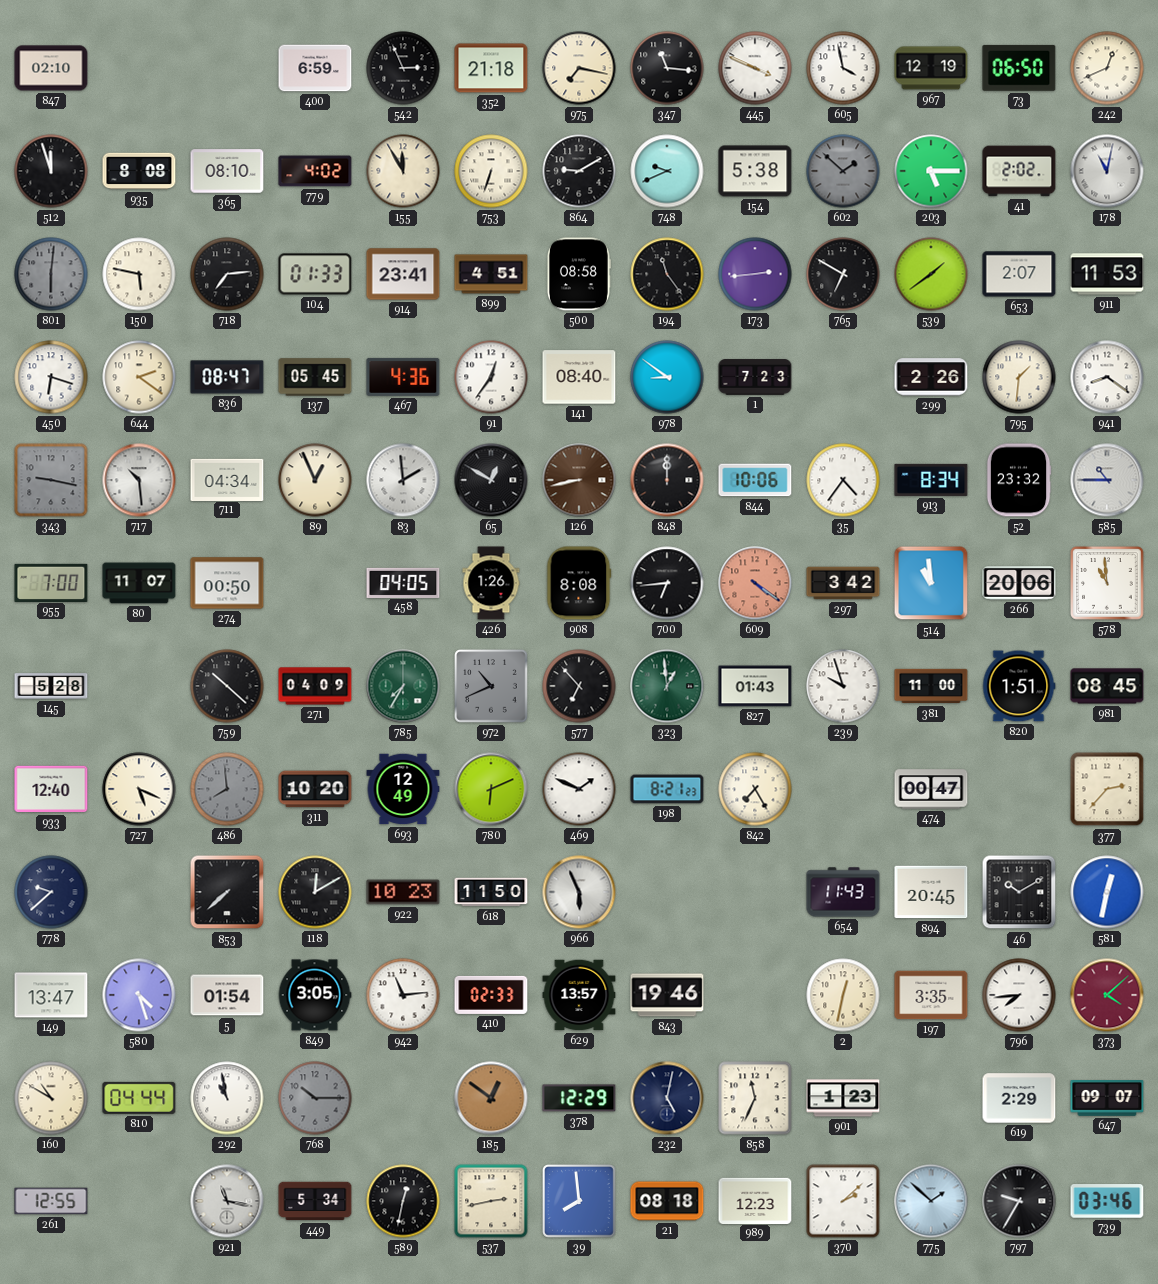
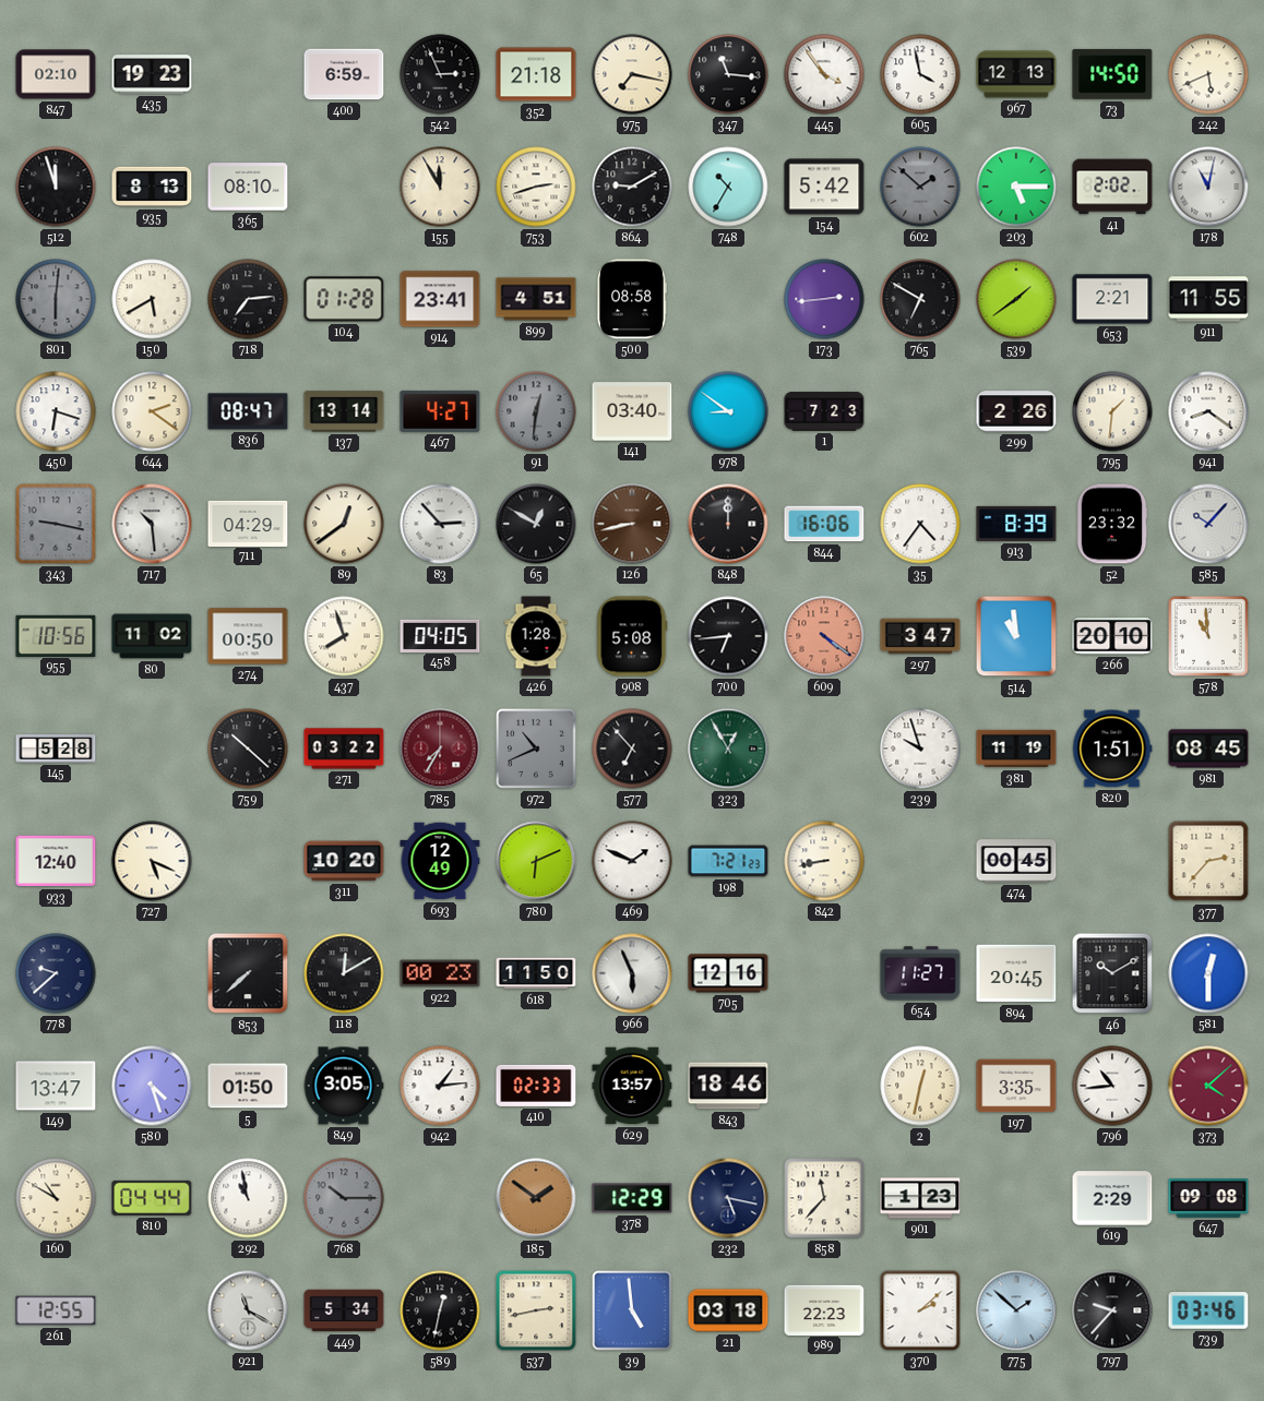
435: none -> 19:23 (152, 74)
445: 3:49 -> 3:54 (824, 74)
967: 12:19 -> 12:13 (1016, 74)
73: 06:50 -> 14:50 (1112, 74)
242: 12:41 -> 5:41 (1208, 74)
935: 8:08 -> 8:13 (152, 187)
779: 4:02 -> none (315, 171)
753: 6:33 -> 2:42 (536, 187)
748: 9:41 -> 10:35 (728, 187)
154: 5:38 -> 5:42 (824, 187)
150: 5:47 -> 5:40 (152, 299)
104: 01:33 -> 01:28 (344, 299)
194: 11:24 -> none (667, 274)
653: 2:07 -> 2:21 (1112, 299)
911: 11:53 -> 11:55 (1208, 299)
137: 05:45 -> 13:14 (344, 411)
467: 4:36 -> 4:27 (440, 411)
91: 12:36 -> 12:31 (536, 411)
91 dial: white -> grey (536, 411)
141: 08:40 -> 03:40 (632, 411)
711: 04:34 -> 04:29 (248, 523)
89: 12:56 -> 12:39 (344, 524)
83: 1:59 -> 2:53 (440, 524)
844: 10:06 -> 16:06 (824, 524)
913: 8:34 -> 8:39 (1016, 524)
585: 10:45 -> 10:07 (1208, 524)
955: 7:00 -> 10:56 (56, 635)
80: 11:07 -> 11:02 (152, 636)
437: none -> 7:57 (344, 636)
426: 1:26 -> 1:28 (536, 636)
908: 8:08 -> 5:08 (632, 636)
297: 3:42 -> 3:47 (920, 636)
266: 20:06 -> 20:10 (1112, 636)
271: 04:09 -> 03:22 (344, 749)
785 dial: green -> burgundy (440, 749)
323: 12:59 -> 12:55 (728, 749)
827: 01:43 -> none (755, 686)
381: 11:00 -> 11:19 (1016, 749)
486: 7:59 -> none (227, 789)
198: 8:21 -> 7:21 (728, 861)
842: 7:25 -> 8:43 (824, 861)
474: 00:47 -> 00:45 (1016, 861)
922: 10:23 -> 00:23 (440, 973)
705: none -> 12:16 (728, 973)
654: 11:43 -> 11:27 (920, 973)
581: 12:32 -> 12:30 (1208, 973)
5: 01:54 -> 01:50 (248, 1086)
942: 11:14 -> 1:14 (440, 1086)
843: 19:46 -> 18:46 (728, 1086)
796: 7:44 -> 10:44 (1112, 1086)
185: 12:51 -> 1:51 (536, 1198)
232: 5:02 -> 5:17 (728, 1198)
858: 11:34 -> 11:37 (824, 1198)
647: 09:07 -> 09:08 (1208, 1199)
921: 11:17 -> 11:20 (248, 1310)
39: 7:59 -> 4:59 (633, 1312)
21: 08:18 -> 03:18 (728, 1310)
989: 12:23 -> 22:23 (824, 1309)
797: 9:35 -> 9:37 (1112, 1310)
